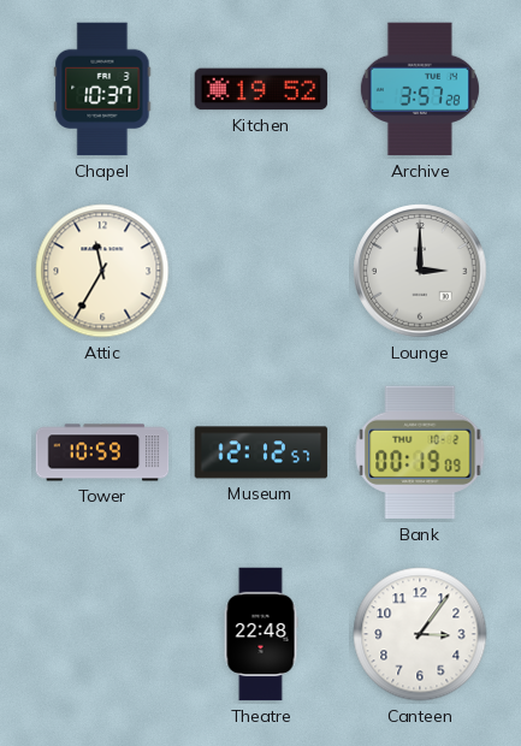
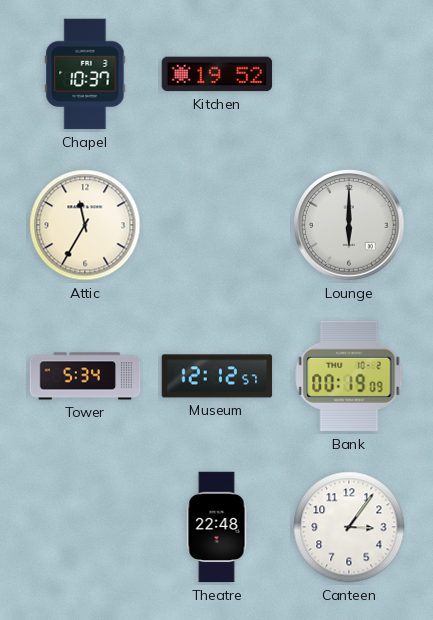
Archive: 3:57 -> none (420, 89)
Lounge: 3:00 -> 6:00 (349, 225)
Tower: 10:59 -> 5:34 (85, 376)
